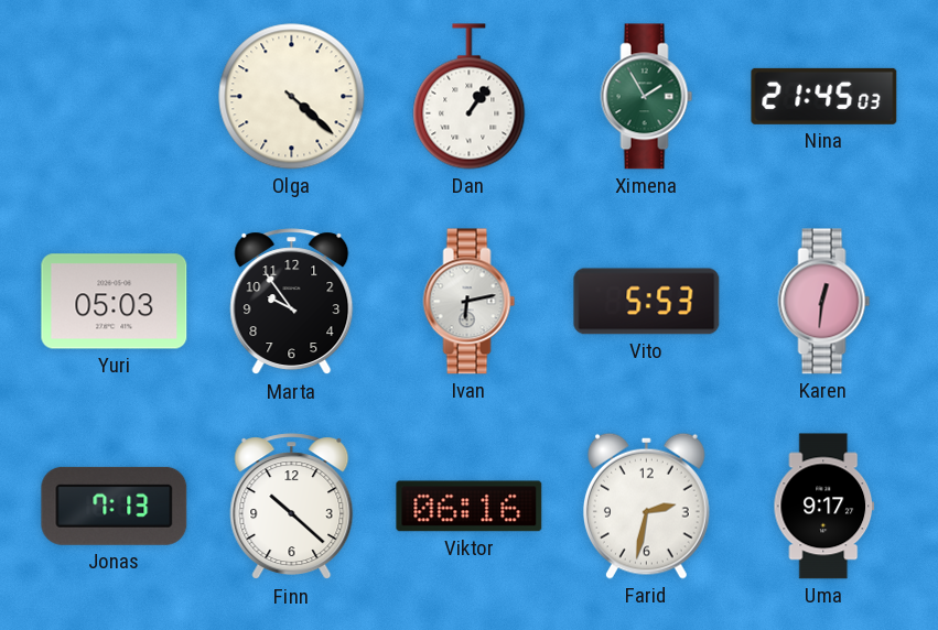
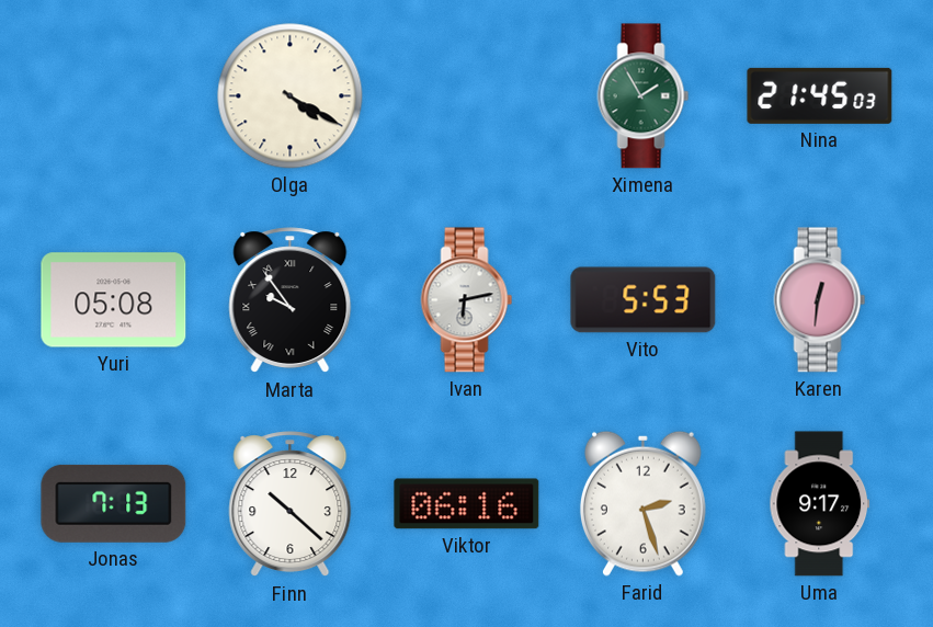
Olga: 4:22 -> 4:20 (291, 96)
Dan: 1:06 -> none (470, 97)
Yuri: 05:03 -> 05:08 (114, 300)
Marta numerals: Arabic -> Roman (291, 300)
Farid: 2:32 -> 2:27 (642, 503)
